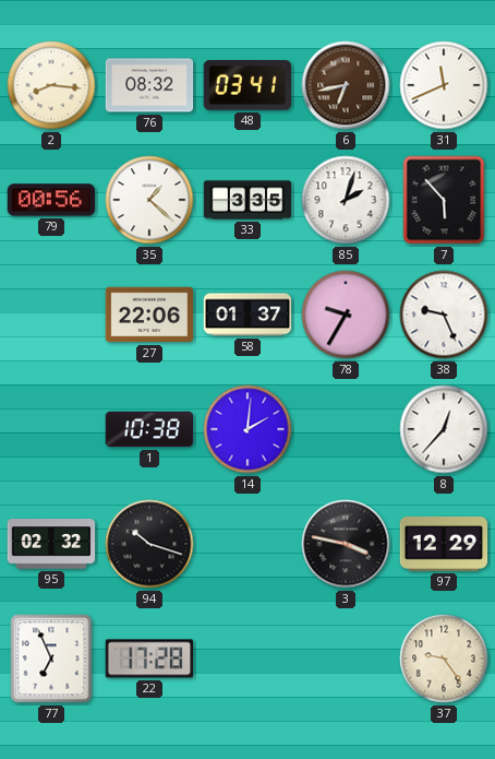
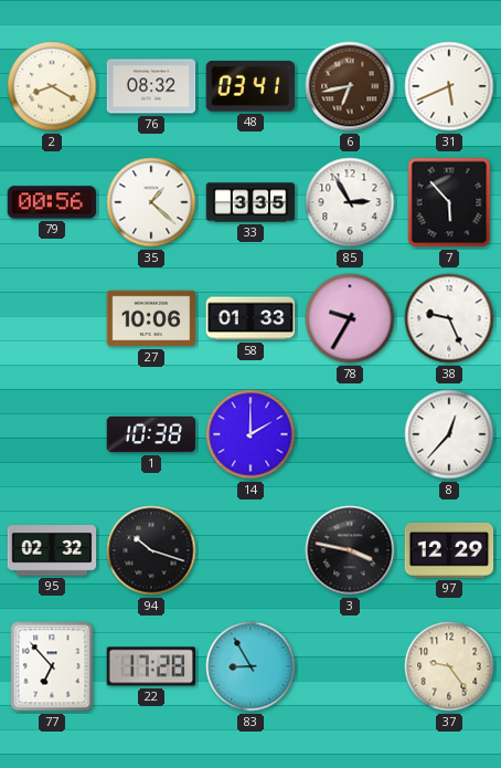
2: 8:16 -> 8:20 (52, 86)
31: 11:41 -> 5:41 (449, 86)
85: 2:03 -> 2:55 (350, 202)
27: 22:06 -> 10:06 (151, 318)
58: 01:37 -> 01:33 (250, 318)
14: 2:01 -> 2:00 (250, 434)
77: 6:56 -> 6:53 (52, 666)
83: none -> 8:55 (250, 666)
